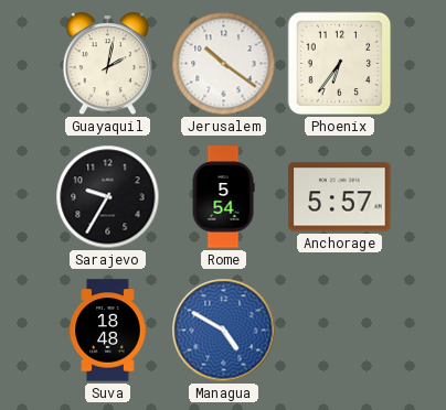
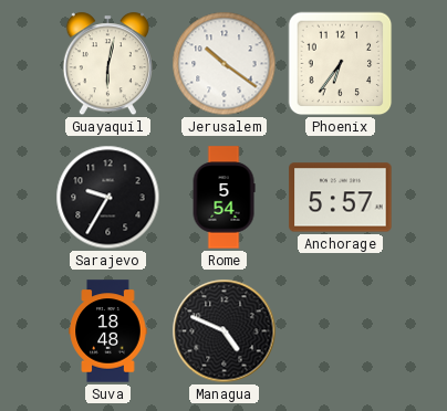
Guayaquil: 2:02 -> 6:02 (107, 64)
Managua: 4:50 -> 4:49 (225, 331)
Managua dial: blue -> black (225, 331)
